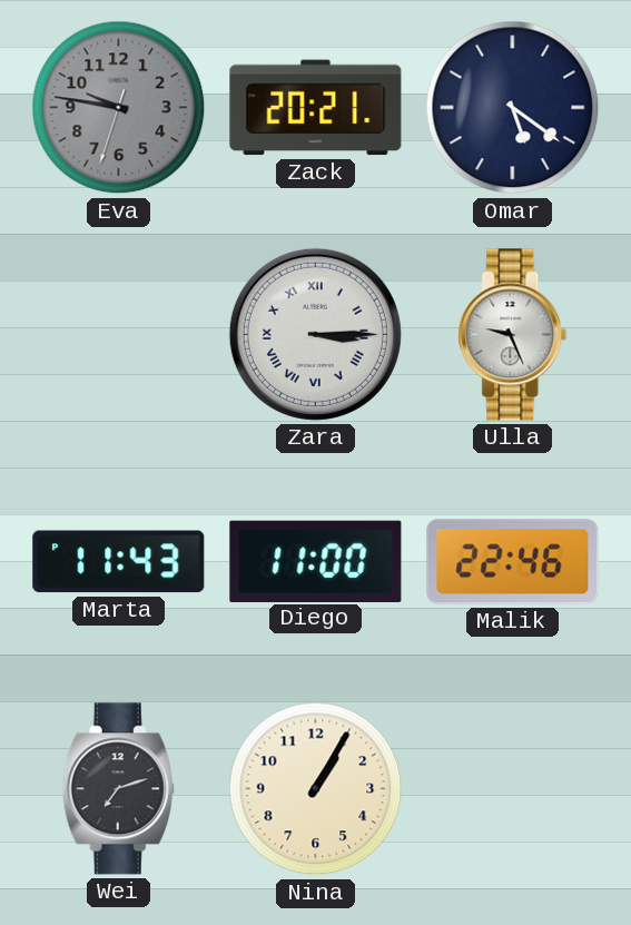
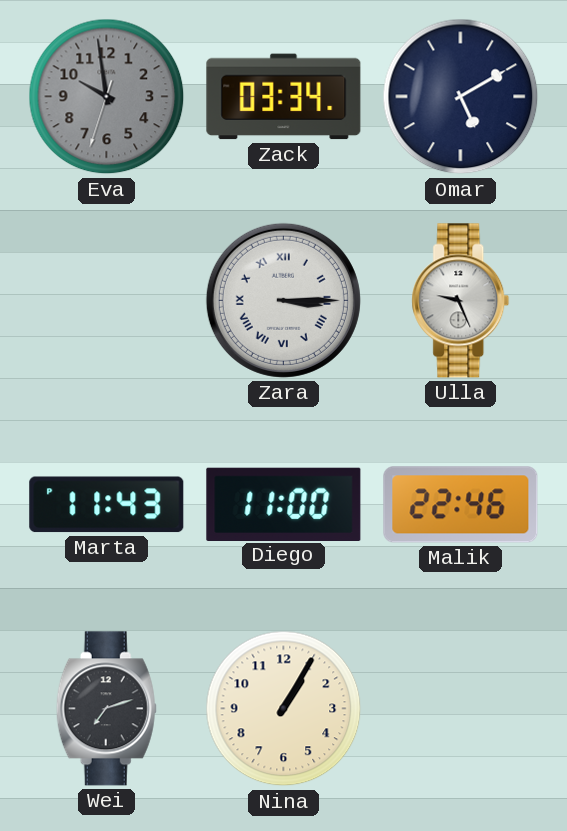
Eva: 9:46 -> 9:58 (107, 97)
Zack: 20:21 -> 03:34 (284, 97)
Omar: 5:21 -> 5:10 (461, 97)
